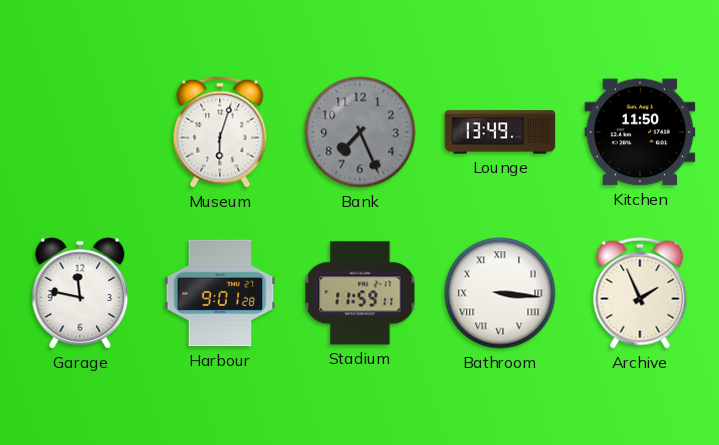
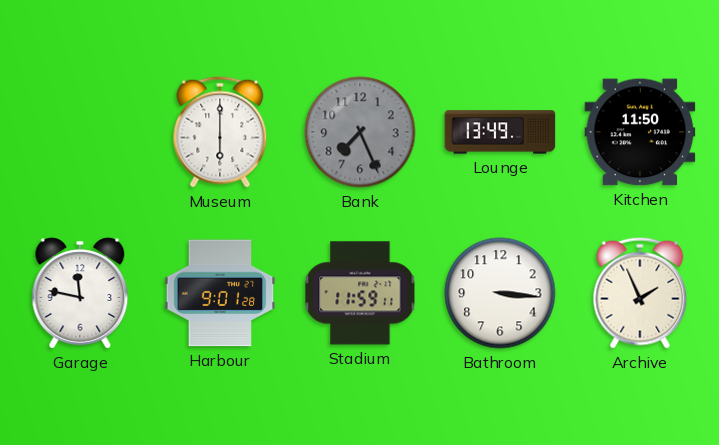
Museum: 6:03 -> 6:00 (220, 132)
Bathroom numerals: Roman -> Arabic (500, 293)
